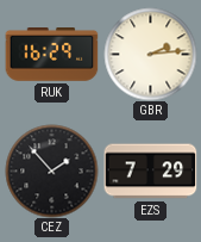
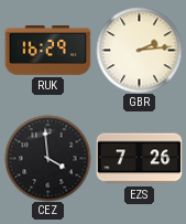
CEZ: 1:53 -> 3:59 (47, 158)
EZS: 7:29 -> 7:26 (139, 159)
